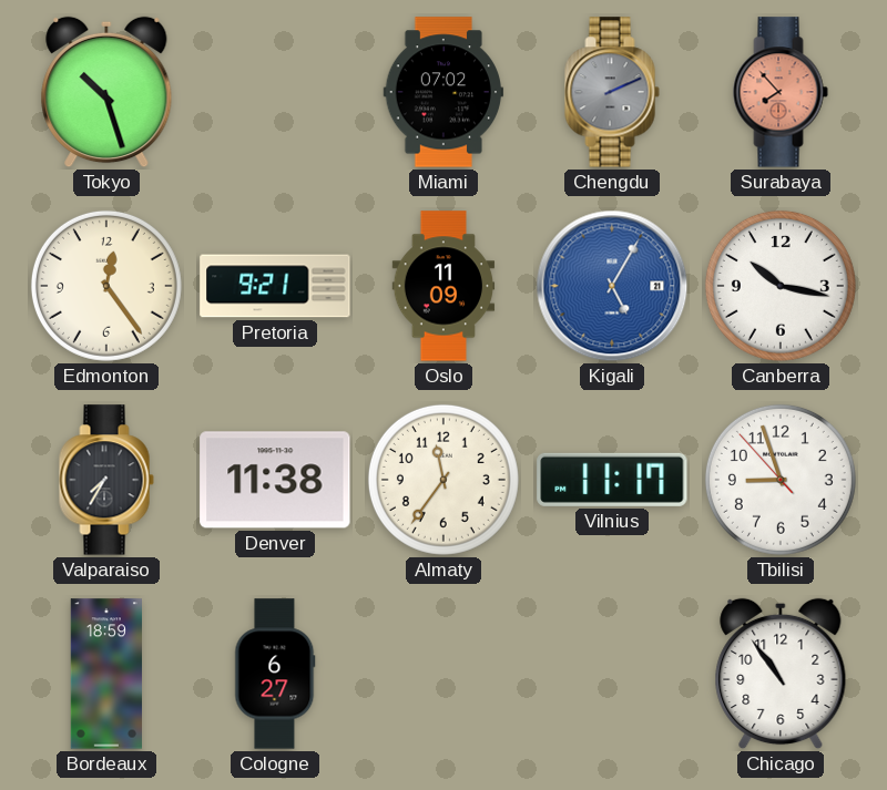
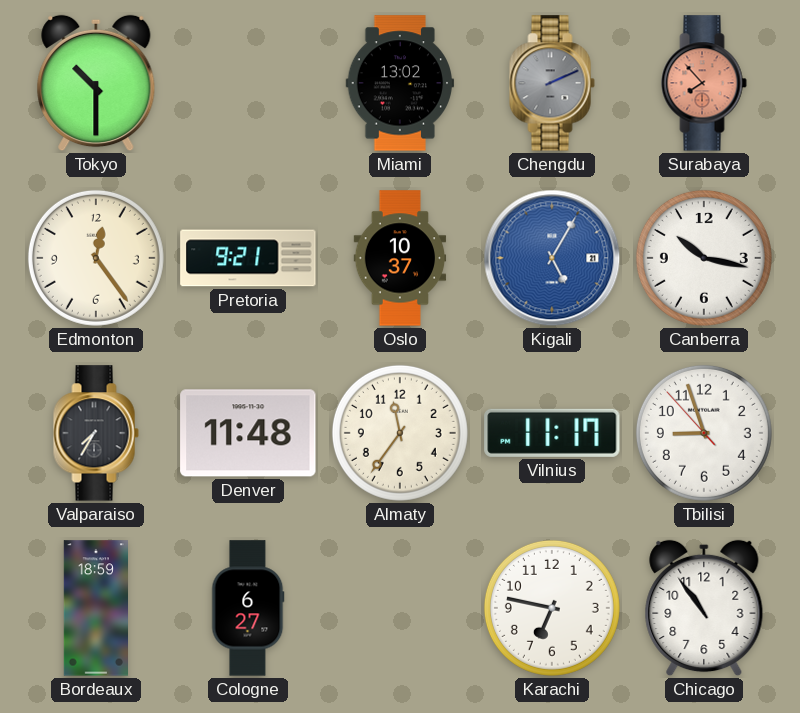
Tokyo: 10:27 -> 10:30 (96, 83)
Miami: 07:02 -> 13:02 (400, 83)
Oslo: 11:09 -> 10:37 (400, 258)
Denver: 11:38 -> 11:48 (248, 433)
Karachi: none -> 6:47 (552, 608)
